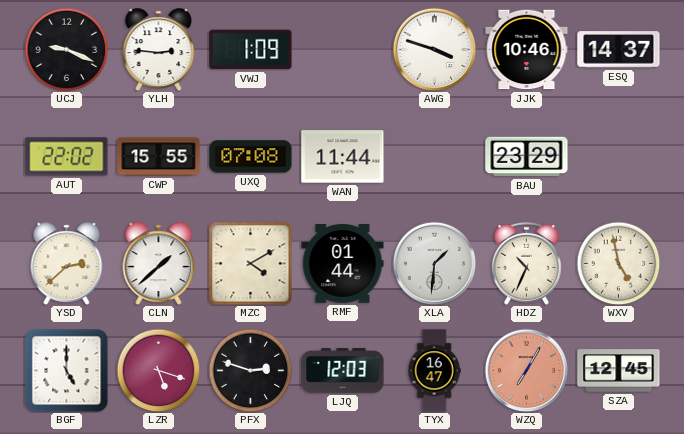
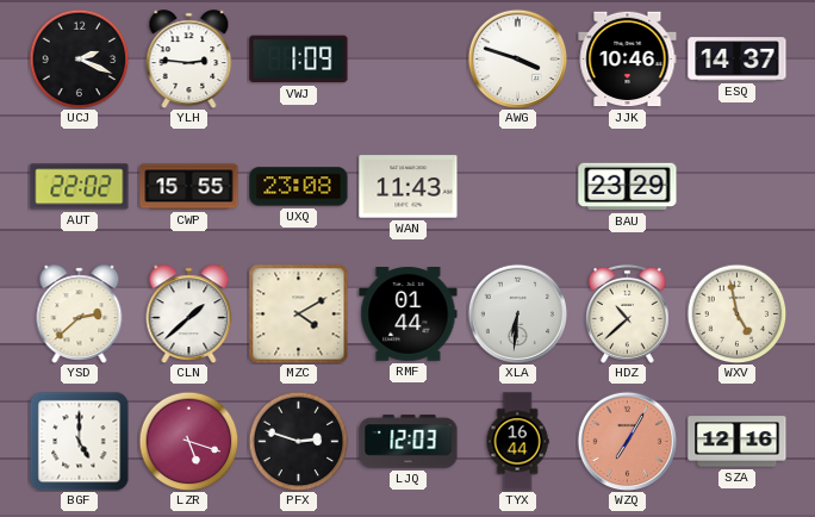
UCJ: 9:19 -> 2:19 (79, 58)
UXQ: 07:08 -> 23:08 (299, 187)
WAN: 11:44 -> 11:43 (409, 187)
XLA: 1:31 -> 6:31 (517, 313)
HDZ: 10:34 -> 10:38 (627, 313)
TYX: 16:47 -> 16:44 (517, 442)
SZA: 12:45 -> 12:16 (738, 442)
